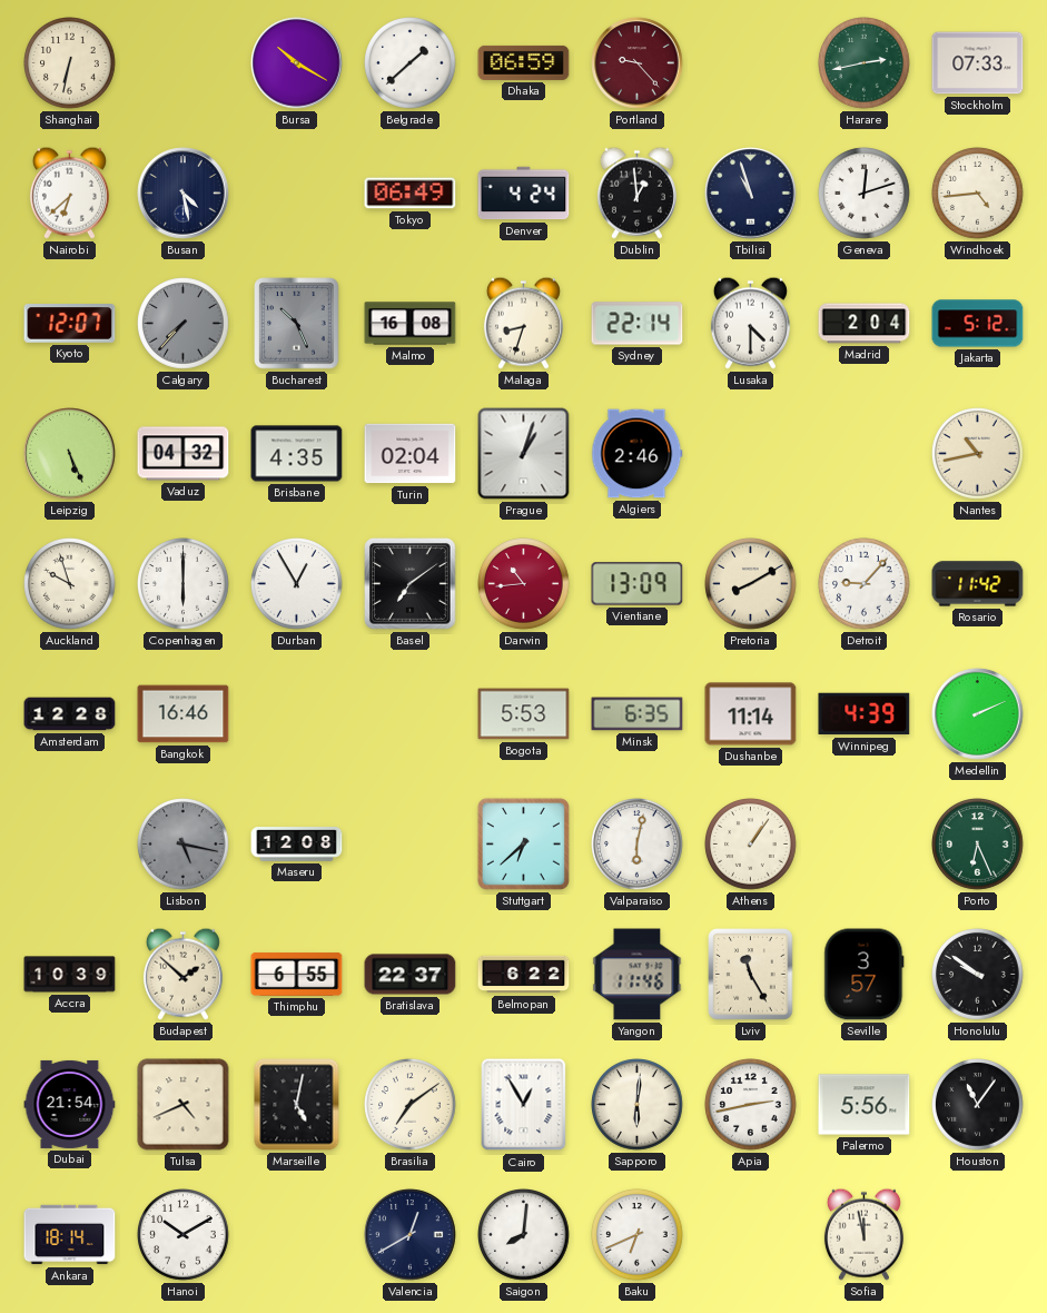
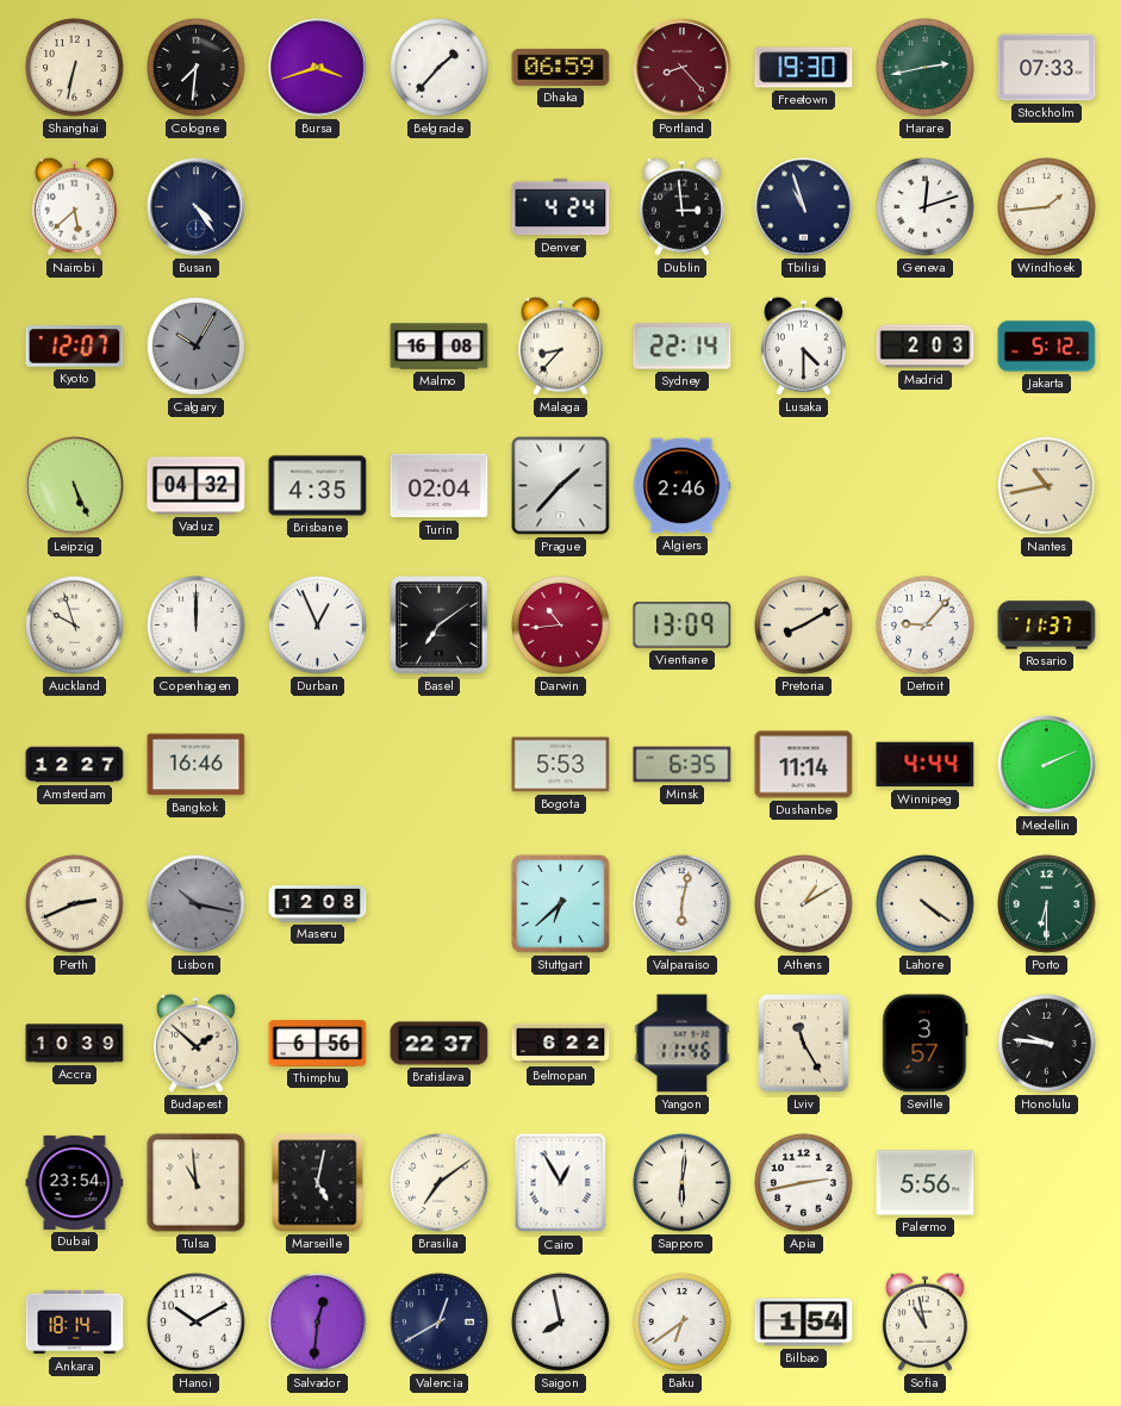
Cologne: none -> 7:31 (197, 68)
Bursa: 10:20 -> 3:42 (318, 68)
Belgrade: 1:38 -> 1:37 (440, 68)
Portland: 9:23 -> 8:23 (683, 68)
Freetown: none -> 19:30 (804, 68)
Nairobi: 6:38 -> 5:38 (74, 206)
Busan: 4:28 -> 4:24 (197, 207)
Tokyo: 06:49 -> none (411, 194)
Dublin: 12:59 -> 2:59 (681, 206)
Windhoek: 4:44 -> 1:44 (1047, 207)
Calgary: 7:37 -> 10:05 (197, 347)
Bucharest: 10:26 -> none (297, 324)
Malaga: 8:33 -> 8:37 (560, 346)
Madrid: 2:04 -> 2:03 (926, 347)
Prague: 1:03 -> 1:37 (561, 486)
Copenhagen: 6:00 -> 12:00 (197, 626)
Durban: 12:55 -> 12:56 (318, 626)
Rosario: 11:42 -> 11:37 (1047, 626)
Amsterdam: 12:28 -> 12:27 (75, 765)
Winnipeg: 4:39 -> 4:44 (926, 765)
Perth: none -> 2:41 (75, 904)
Lisbon: 5:17 -> 10:17 (197, 904)
Athens: 1:06 -> 1:10 (804, 904)
Lahore: none -> 4:21 (926, 904)
Porto: 6:26 -> 6:30 (1047, 904)
Thimphu: 6:55 -> 6:56 (318, 1044)
Honolulu: 9:51 -> 9:46 (1047, 1044)
Dubai: 21:54 -> 23:54 (75, 1182)
Tulsa: 4:41 -> 10:59 (197, 1183)
Houston: 11:06 -> none (978, 1105)
Salvador: none -> 12:31 (318, 1323)
Saigon: 8:01 -> 7:58 (561, 1323)
Baku: 6:41 -> 6:39 (683, 1323)
Bilbao: none -> 1:54 (804, 1323)
Sofia: 11:58 -> 10:58 (924, 1321)
